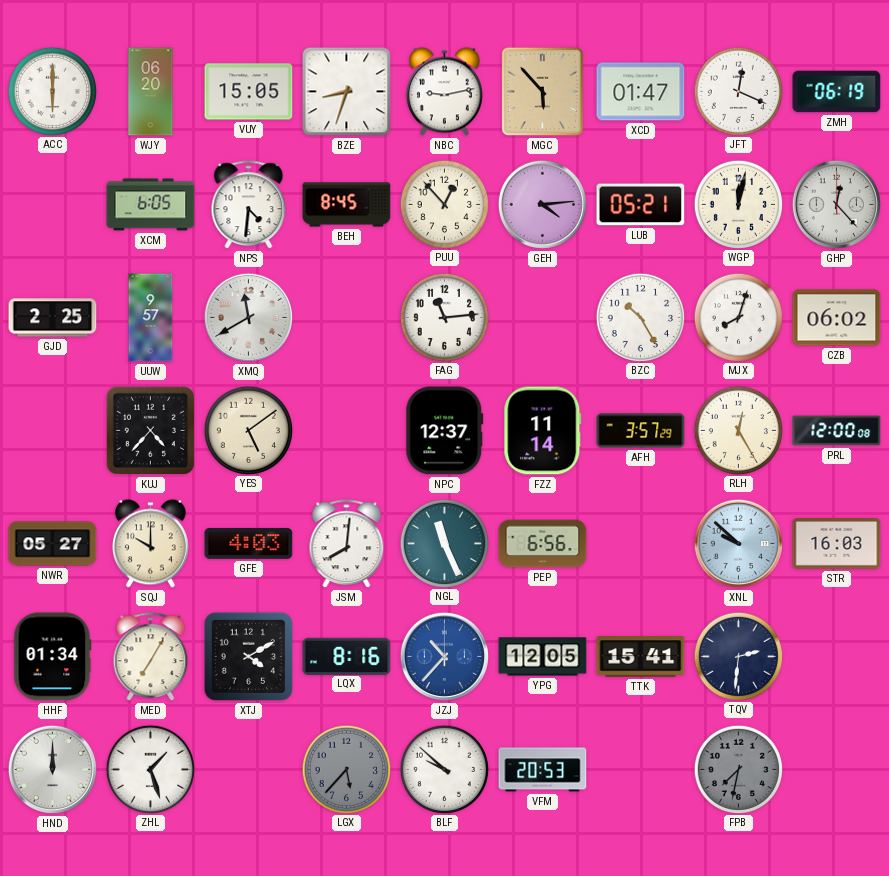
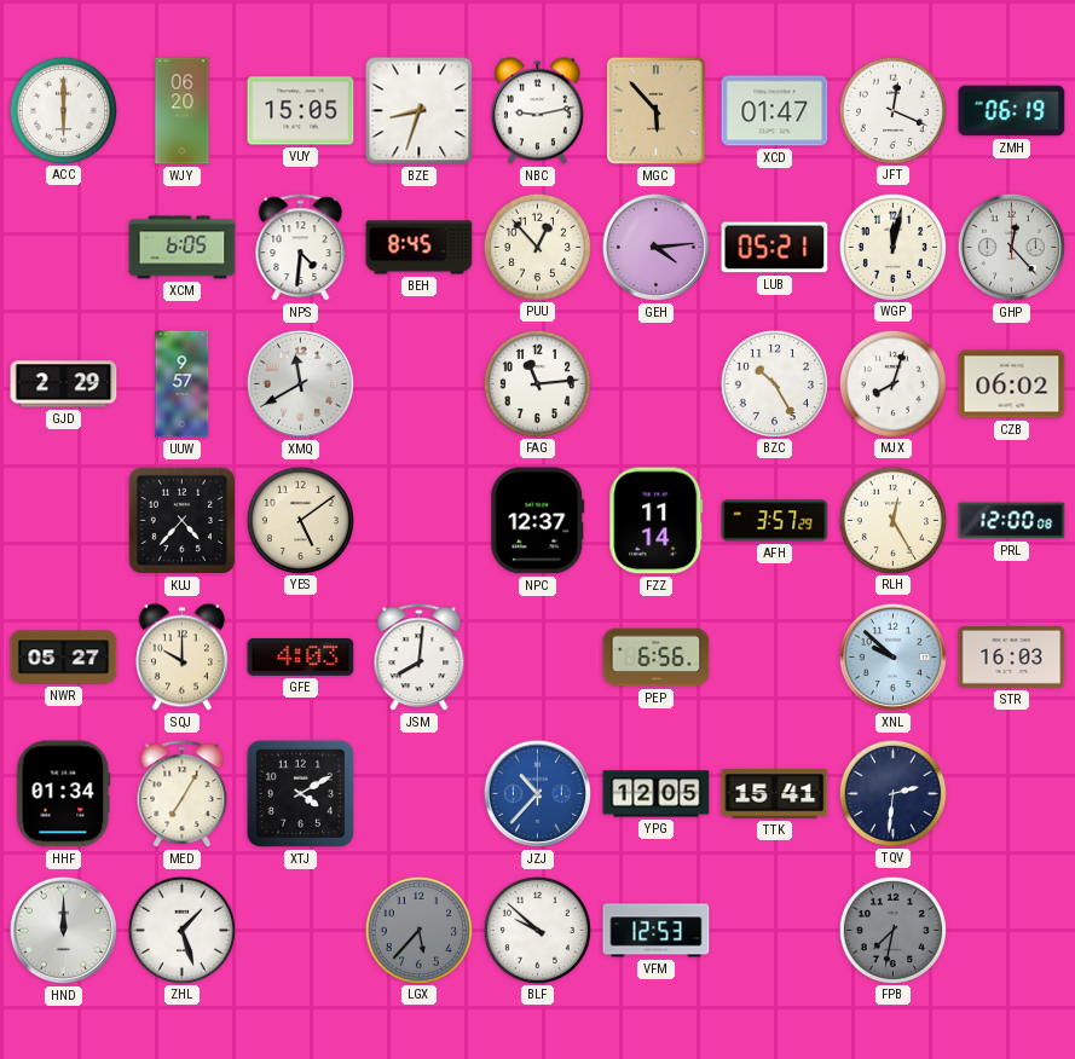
GJD: 2:25 -> 2:29 (64, 384)
NGL: 11:26 -> none (444, 543)
LQX: 8:16 -> none (347, 656)
VFM: 20:53 -> 12:53 (657, 931)
